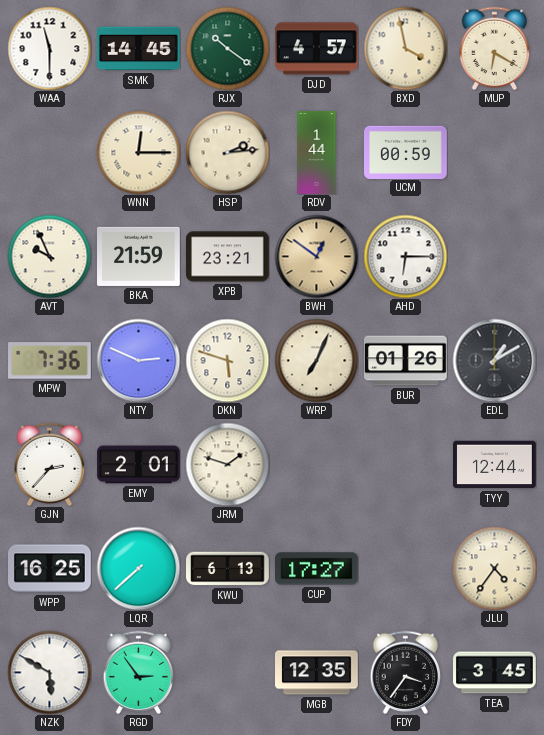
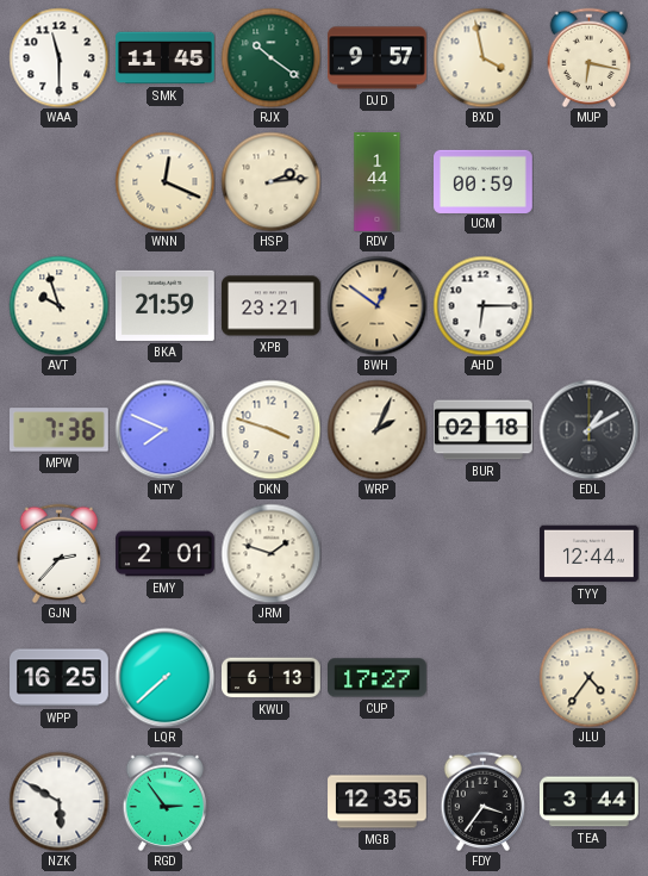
SMK: 14:45 -> 11:45 (166, 58)
DJD: 4:57 -> 9:57 (378, 58)
MUP: 6:20 -> 6:17 (590, 57)
WNN: 12:15 -> 12:19 (164, 181)
AVT: 9:56 -> 9:57 (58, 305)
NTY: 2:49 -> 7:49 (164, 429)
DKN: 5:48 -> 3:48 (270, 429)
WRP: 7:04 -> 2:04 (376, 429)
BUR: 01:26 -> 02:18 (484, 430)
TEA: 3:45 -> 3:44 (590, 802)
